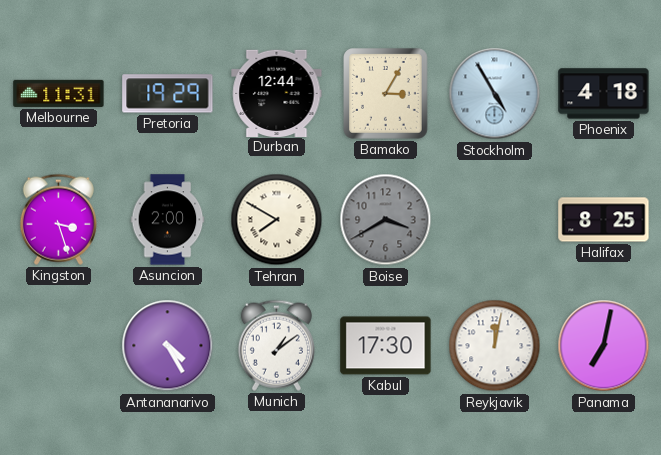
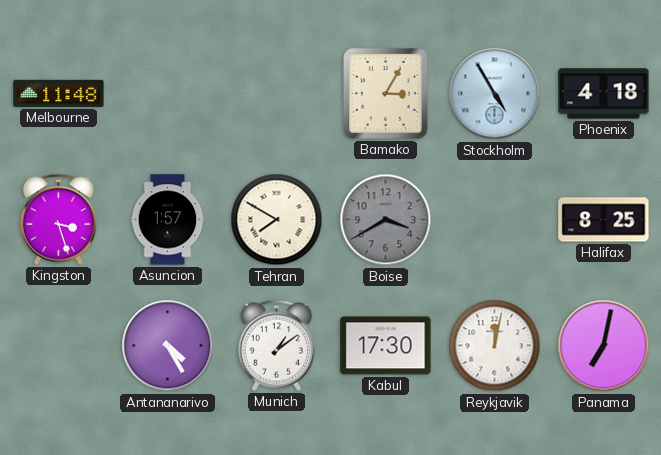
Melbourne: 11:31 -> 11:48 (59, 93)
Pretoria: 19:29 -> none (168, 94)
Durban: 12:44 -> none (277, 93)
Asuncion: 2:00 -> 1:57 (168, 220)
